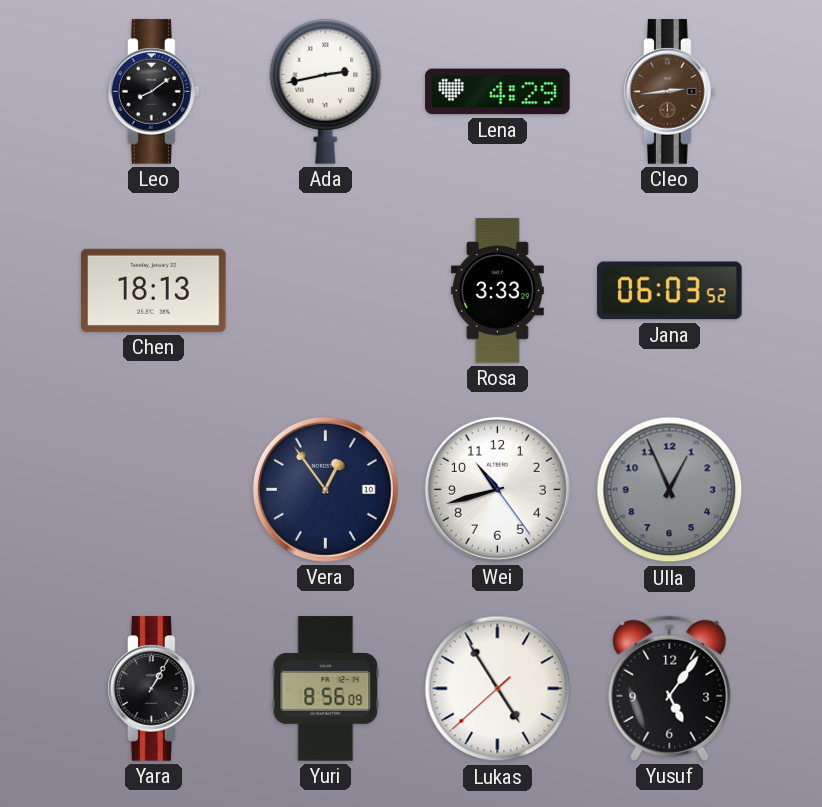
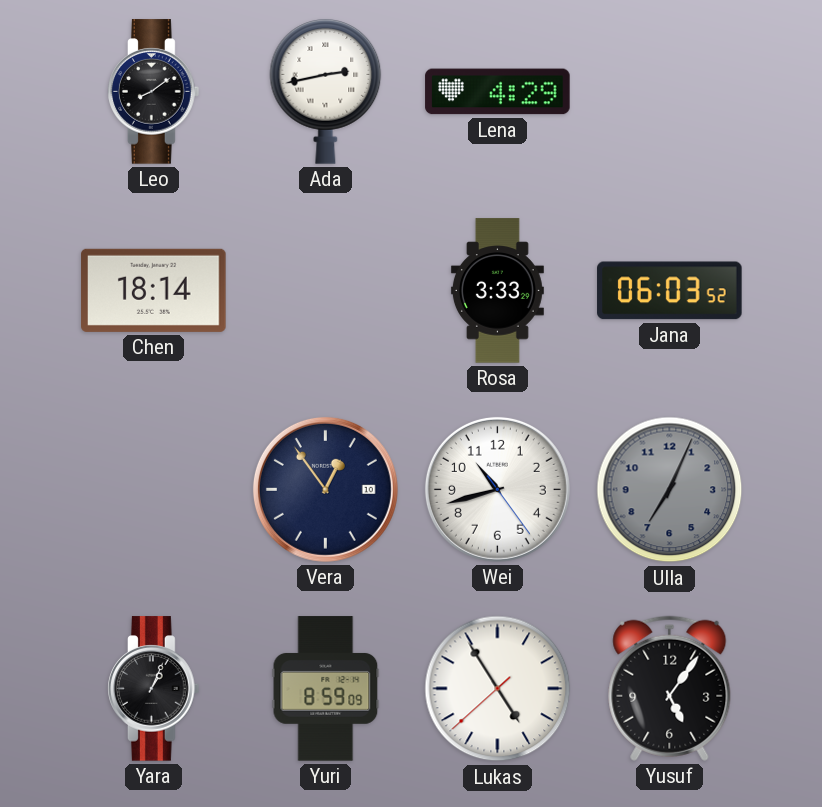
Cleo: 2:44 -> none (670, 92)
Chen: 18:13 -> 18:14 (154, 290)
Ulla: 12:56 -> 7:04 (670, 490)
Yara: 1:05 -> 1:04 (154, 689)
Yuri: 8:56 -> 8:59 (326, 689)
